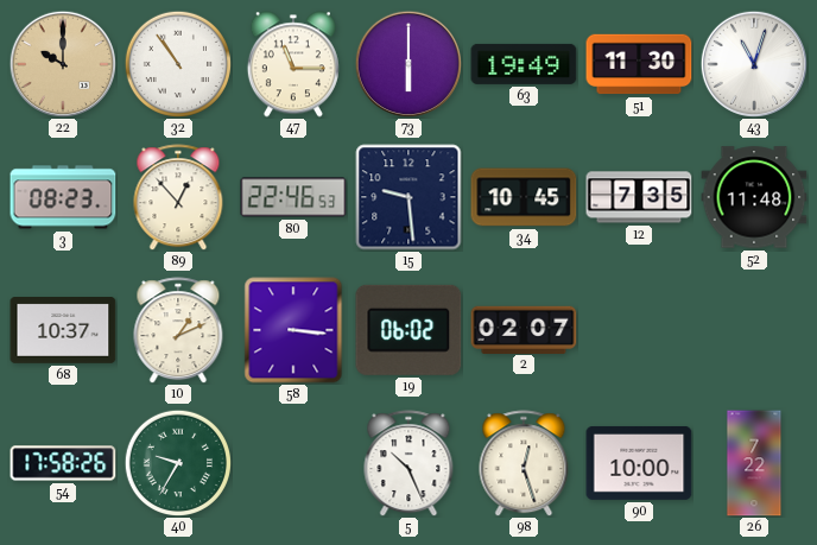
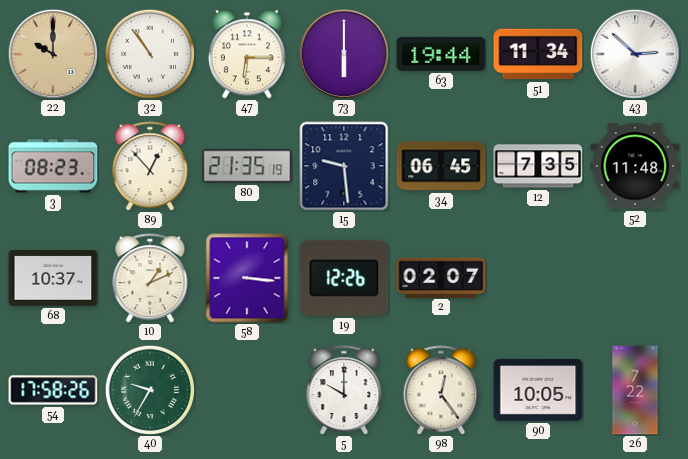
47: 11:15 -> 6:15 (247, 54)
63: 19:49 -> 19:44 (441, 54)
51: 11:30 -> 11:34 (538, 54)
43: 11:03 -> 2:52 (634, 53)
80: 22:46 -> 21:35 (247, 166)
34: 10:45 -> 06:45 (441, 166)
19: 06:02 -> 12:26 (344, 278)
5: 10:26 -> 10:00 (344, 390)
98: 12:27 -> 12:24 (441, 390)
90: 10:00 -> 10:05 (538, 390)
